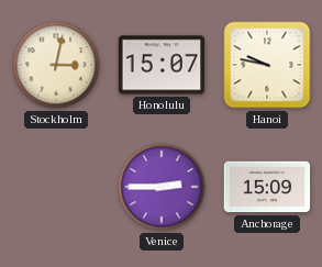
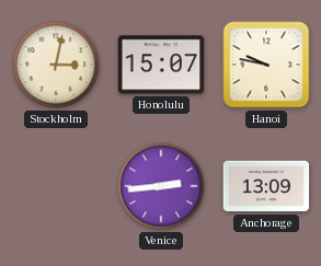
Venice: 2:45 -> 2:44 (161, 186)
Anchorage: 15:09 -> 13:09 (266, 186)
